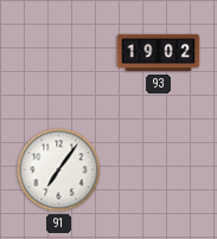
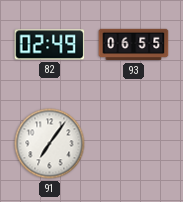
82: none -> 02:49 (50, 45)
93: 19:02 -> 06:55 (134, 45)
